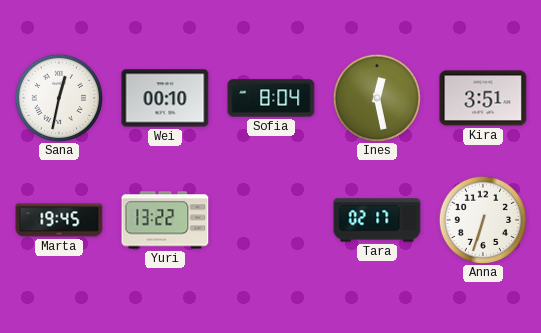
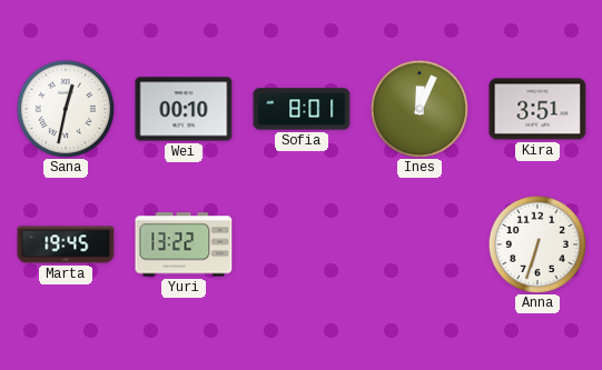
Sofia: 8:04 -> 8:01 (302, 109)
Ines: 12:28 -> 12:04 (418, 108)
Tara: 02:17 -> none (377, 220)
